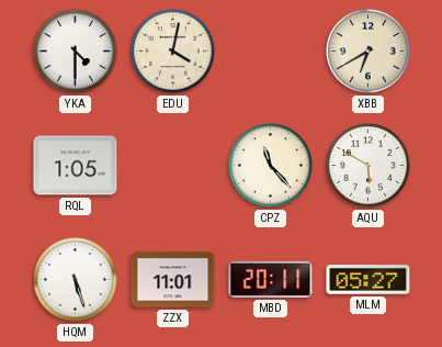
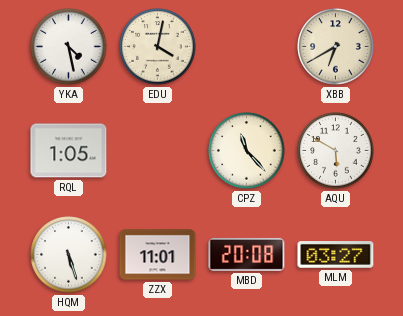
YKA: 4:30 -> 4:28 (69, 47)
MBD: 20:11 -> 20:08 (247, 254)
MLM: 05:27 -> 03:27 (336, 255)
